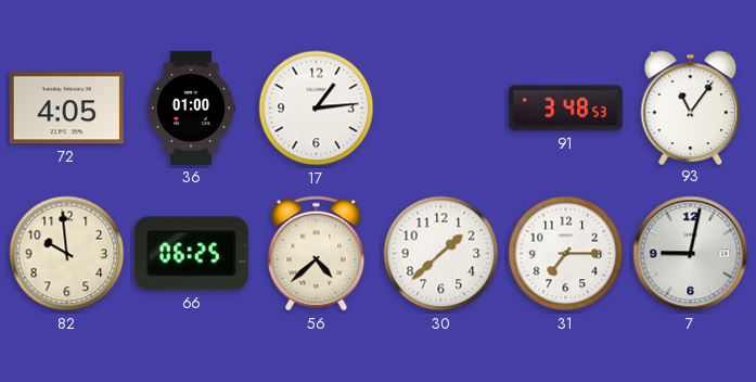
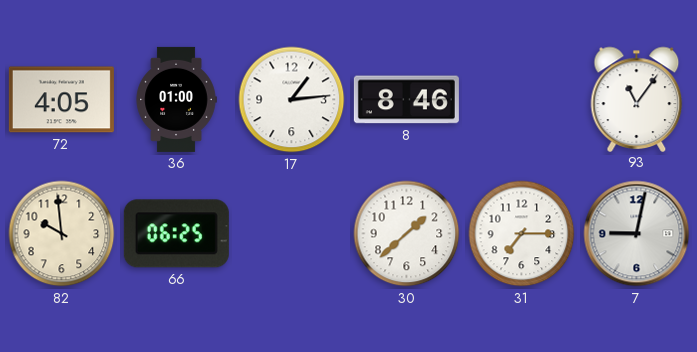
8: none -> 8:46 (406, 100)
91: 3:48 -> none (565, 109)
56: 4:38 -> none (317, 254)
